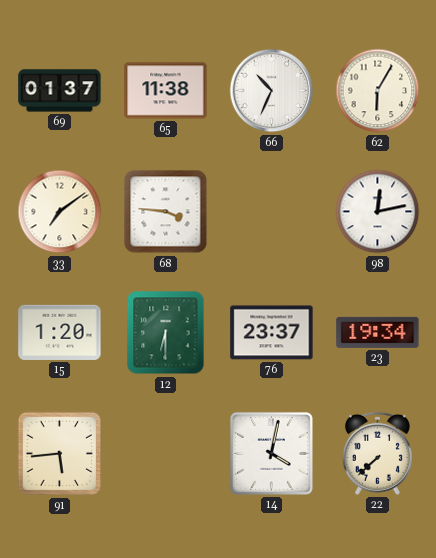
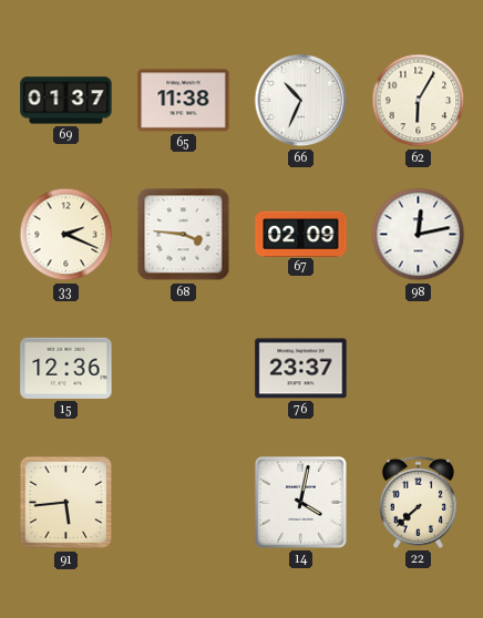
33: 7:09 -> 2:19 (66, 235)
67: none -> 02:09 (301, 234)
15: 1:20 -> 12:36 (66, 368)
12: 6:30 -> none (166, 333)
23: 19:34 -> none (378, 332)
